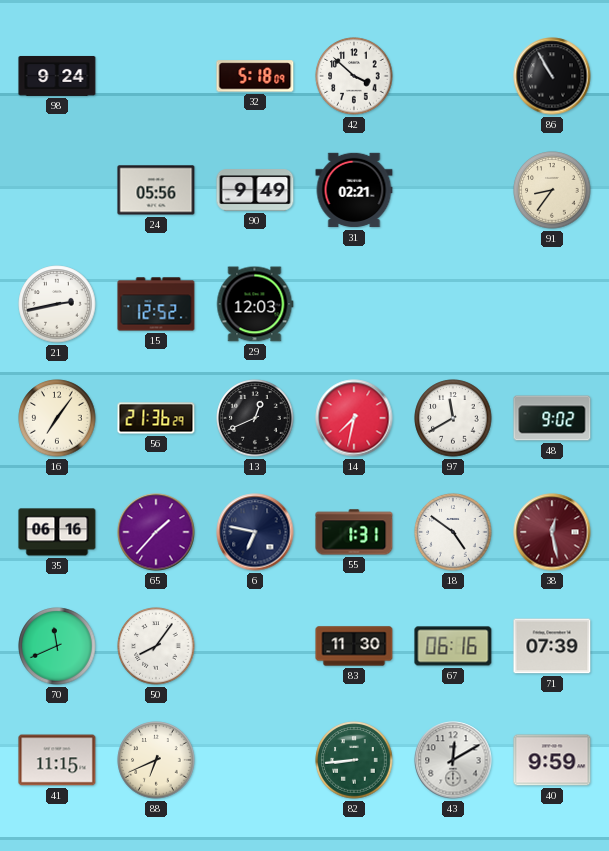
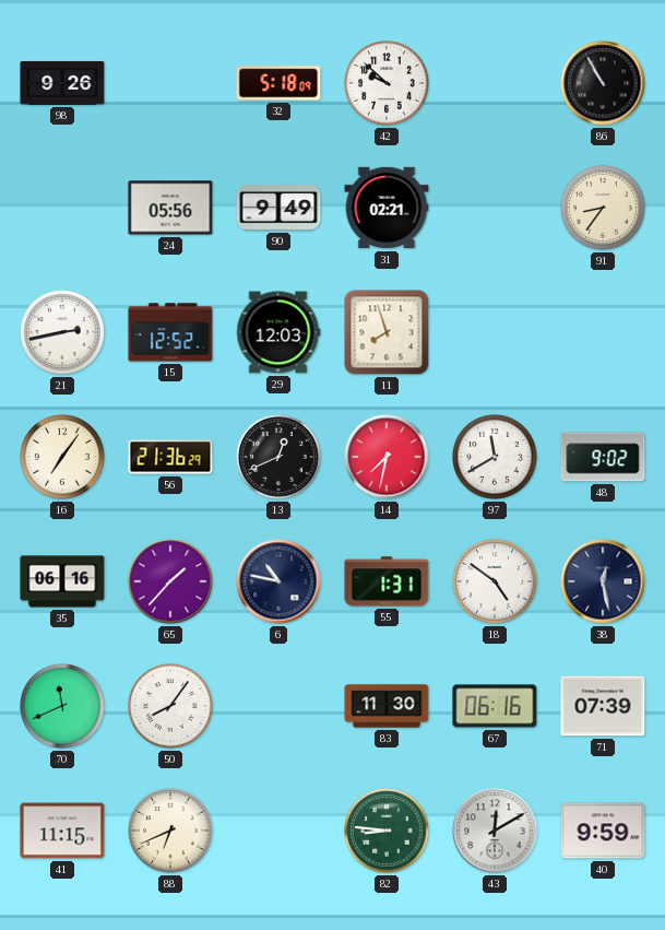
98: 9:24 -> 9:26 (62, 83)
42: 3:52 -> 9:52 (387, 83)
11: none -> 7:57 (387, 332)
6: 6:47 -> 10:47 (278, 581)
38 dial: burgundy -> navy (603, 581)
82: 8:44 -> 8:46 (387, 831)
